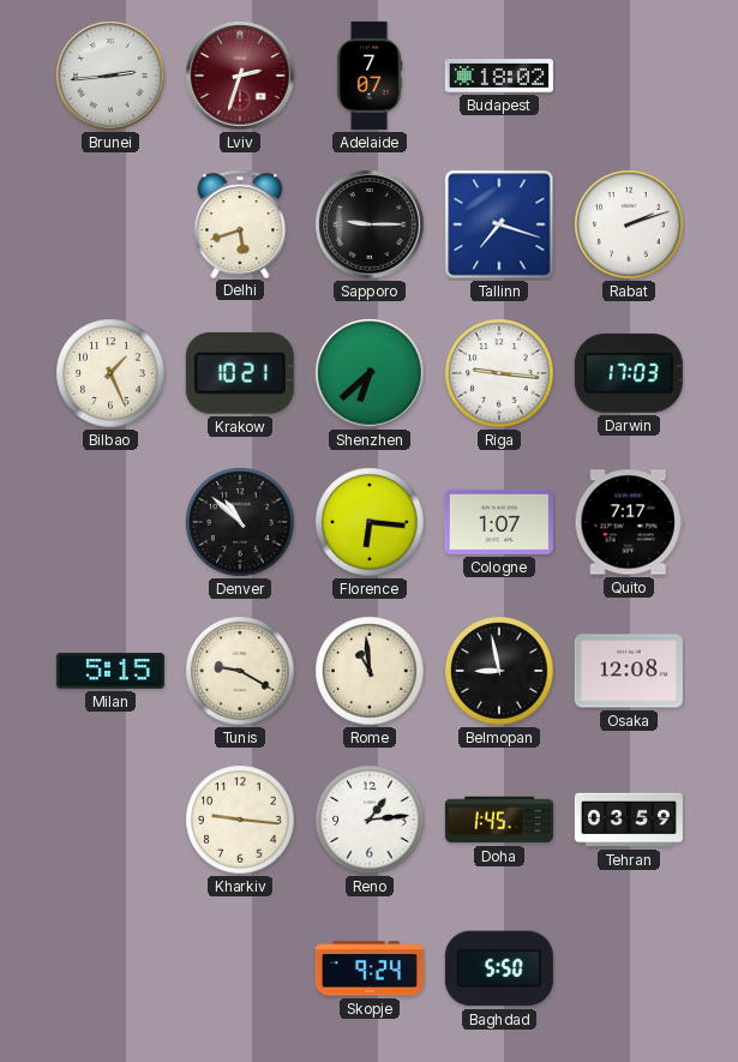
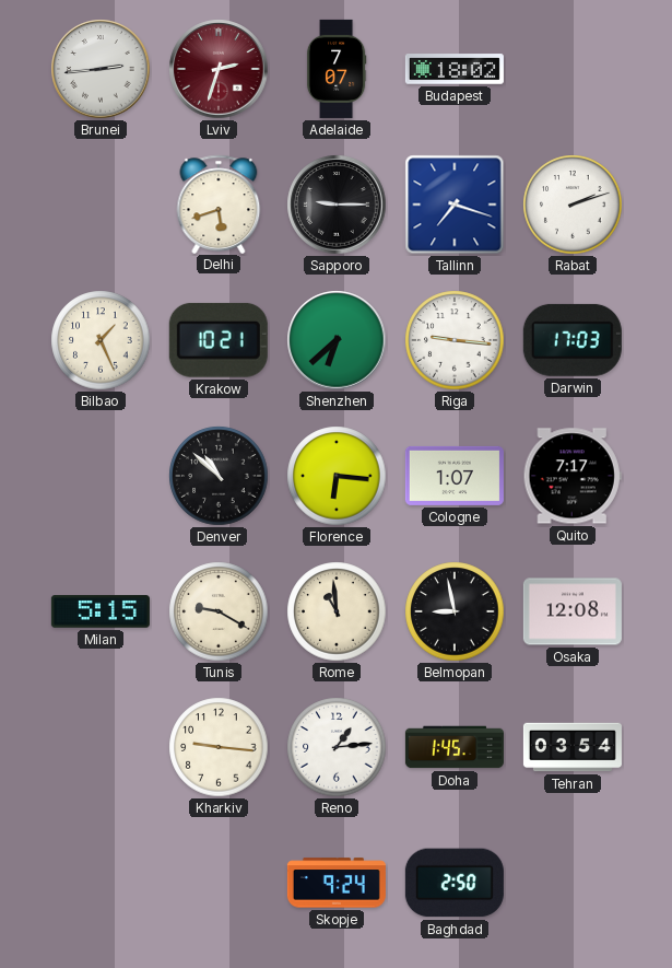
Tehran: 03:59 -> 03:54 (573, 747)
Baghdad: 5:50 -> 2:50 (455, 883)
